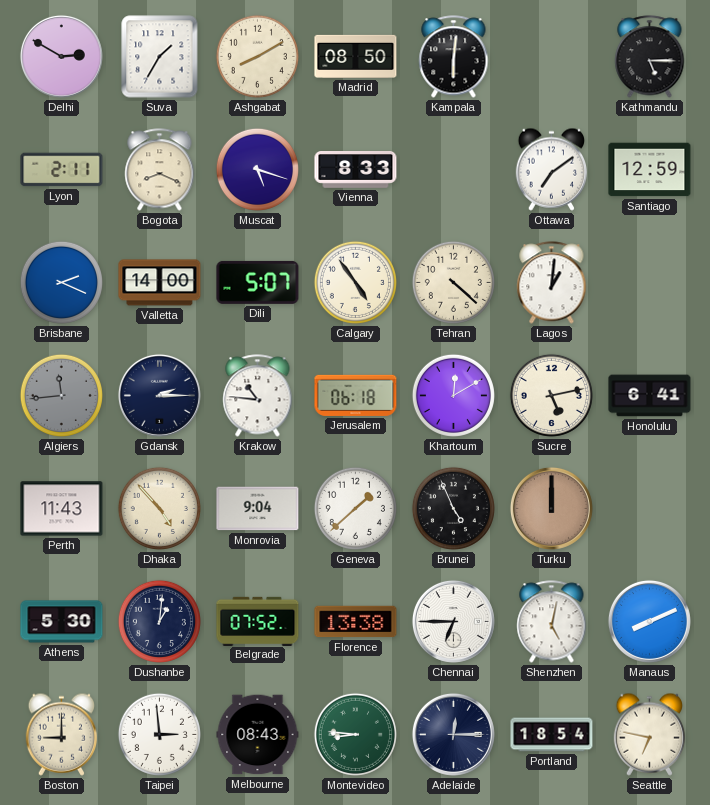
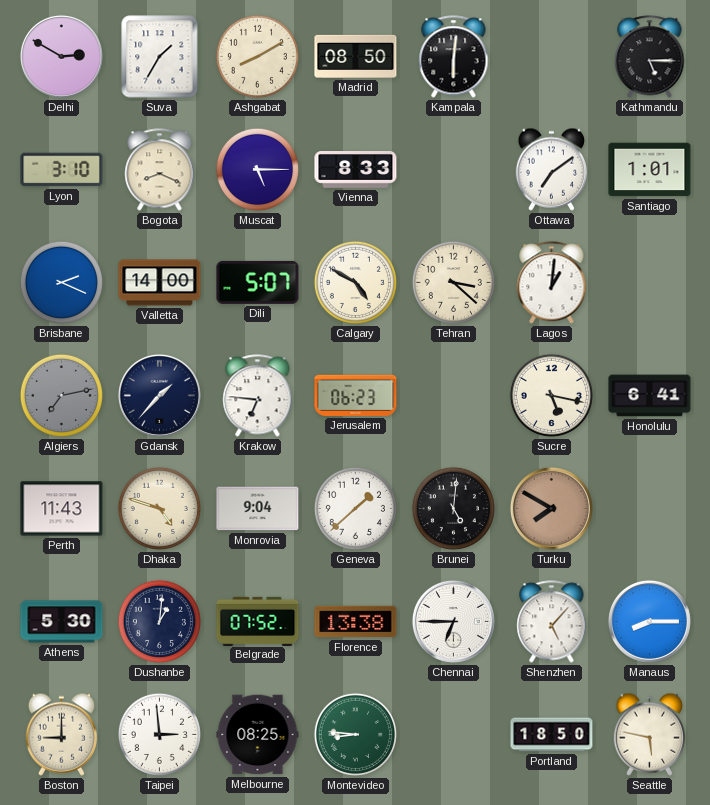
Lyon: 2:11 -> 3:10 (62, 170)
Muscat: 5:18 -> 5:15 (257, 169)
Santiago: 12:59 -> 1:01 (650, 170)
Calgary: 4:54 -> 4:50 (355, 282)
Tehran: 4:22 -> 3:22 (453, 282)
Algiers: 11:44 -> 7:13 (61, 395)
Gdansk: 2:15 -> 1:37 (159, 395)
Krakow: 10:46 -> 6:46 (258, 396)
Jerusalem: 06:18 -> 06:23 (356, 395)
Khartoum: 12:10 -> none (453, 395)
Sucre: 5:13 -> 5:17 (551, 395)
Dhaka: 4:53 -> 4:48 (159, 508)
Brunei: 4:56 -> 5:01 (453, 508)
Turku: 12:00 -> 7:50 (551, 508)
Shenzhen: 5:02 -> 5:07 (552, 622)
Manaus: 8:11 -> 8:15 (649, 621)
Melbourne: 08:43 -> 08:25 (258, 735)
Adelaide: 12:15 -> none (453, 734)
Portland: 18:54 -> 18:50 (552, 735)
Seattle: 6:47 -> 5:47 (650, 734)
